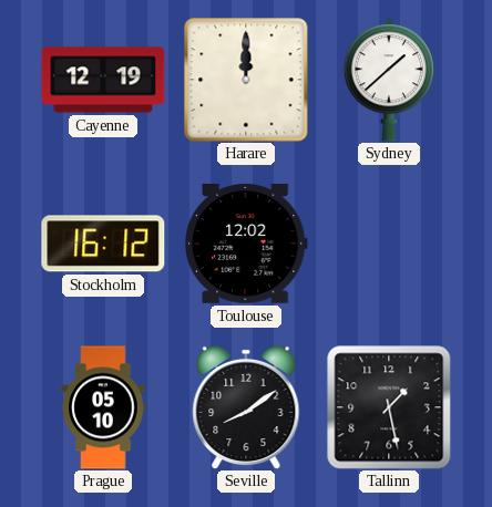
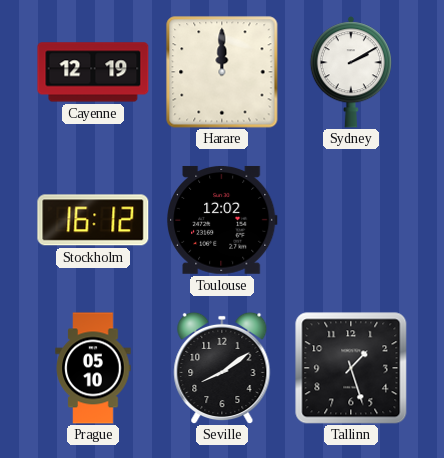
Sydney: 1:38 -> 2:10 (351, 72)
Tallinn: 1:28 -> 1:27 (351, 368)
